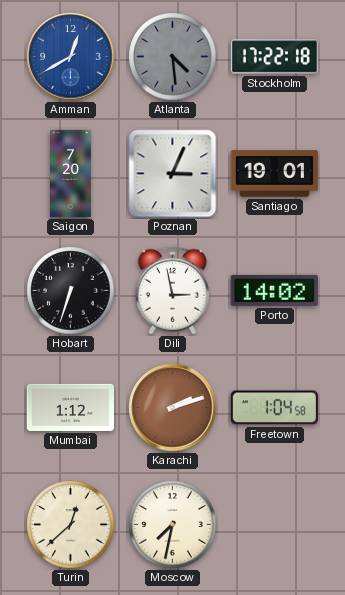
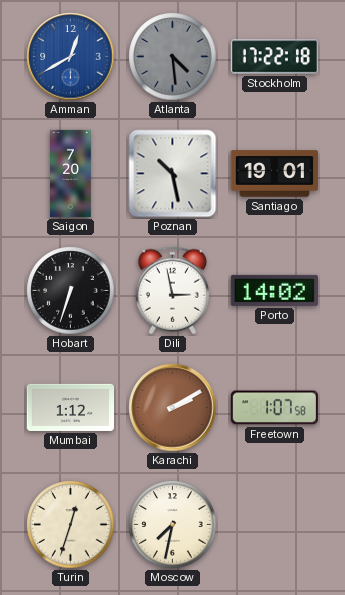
Poznan: 3:04 -> 10:28 (173, 174)
Karachi: 2:12 -> 2:10 (173, 408)
Freetown: 1:04 -> 1:07 (274, 408)
Turin: 12:38 -> 12:33 (71, 525)
